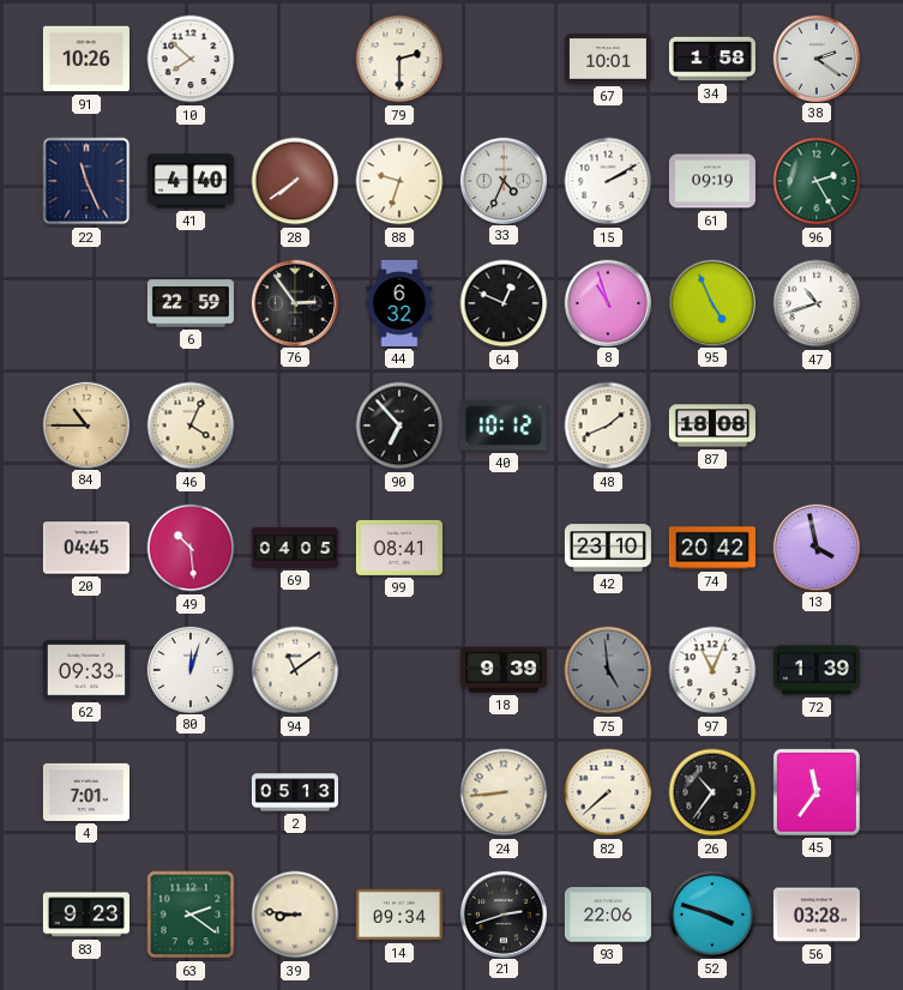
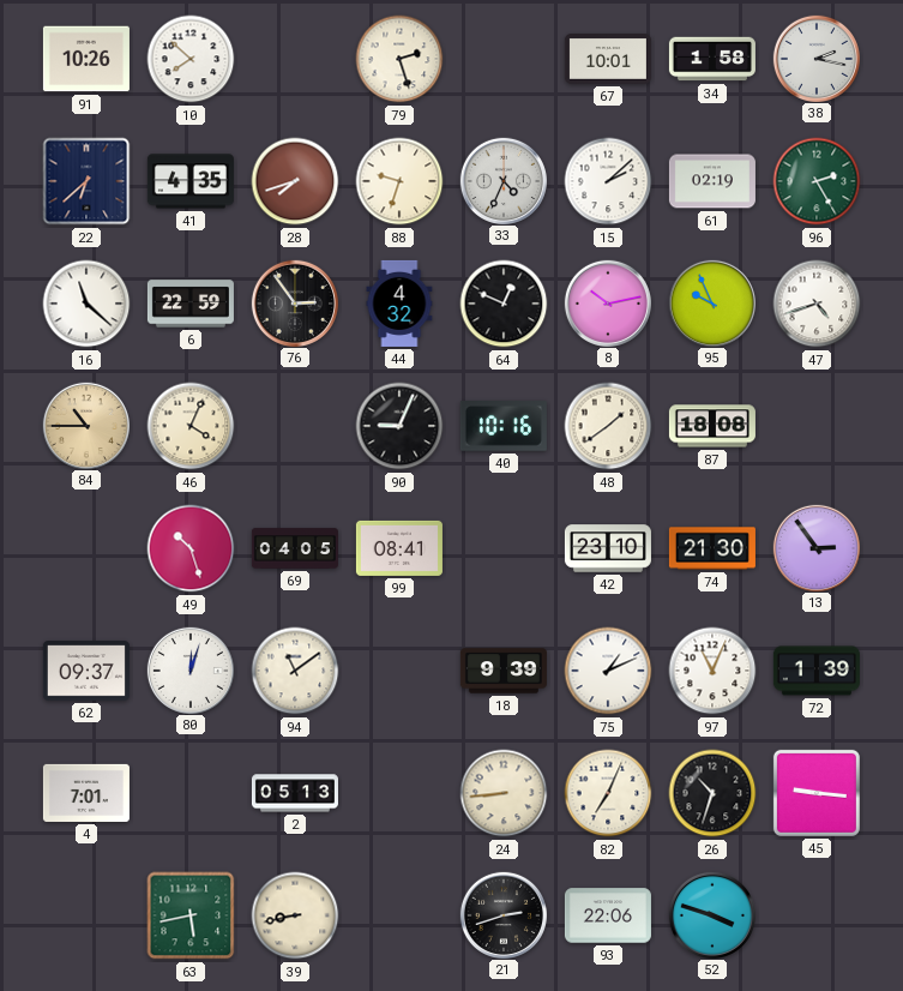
79: 2:30 -> 2:27 (399, 59)
38: 2:21 -> 2:17 (815, 58)
22: 11:26 -> 6:38 (86, 181)
41: 4:40 -> 4:35 (191, 181)
28: 7:39 -> 7:42 (295, 181)
15: 2:10 -> 2:08 (608, 181)
61: 09:19 -> 02:19 (712, 181)
16: none -> 11:22 (86, 304)
44: 6:32 -> 4:32 (399, 304)
8: 10:57 -> 10:13 (607, 302)
95: 4:56 -> 9:56 (711, 302)
47: 10:42 -> 4:42 (817, 304)
90: 6:53 -> 9:04 (399, 426)
40: 10:12 -> 10:16 (504, 427)
48: 1:41 -> 1:39 (608, 426)
20: 04:45 -> none (86, 548)
49: 10:29 -> 10:27 (191, 548)
74: 20:42 -> 21:30 (712, 548)
13: 3:58 -> 2:54 (815, 547)
62: 09:33 -> 09:37 (86, 671)
75: 4:59 -> 1:11 (608, 671)
75 dial: grey -> white (608, 671)
82: 7:38 -> 7:04 (608, 793)
26: 10:36 -> 10:33 (712, 793)
45: 11:36 -> 9:16 (817, 793)
83: 9:23 -> none (86, 914)
63: 2:21 -> 5:43 (191, 915)
39: 8:46 -> 8:43 (295, 915)
14: 09:34 -> none (399, 914)
56: 03:28 -> none (817, 914)
